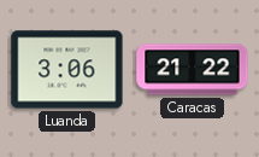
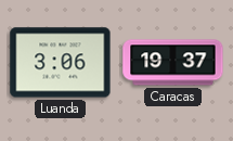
Caracas: 21:22 -> 19:37 (173, 63)
